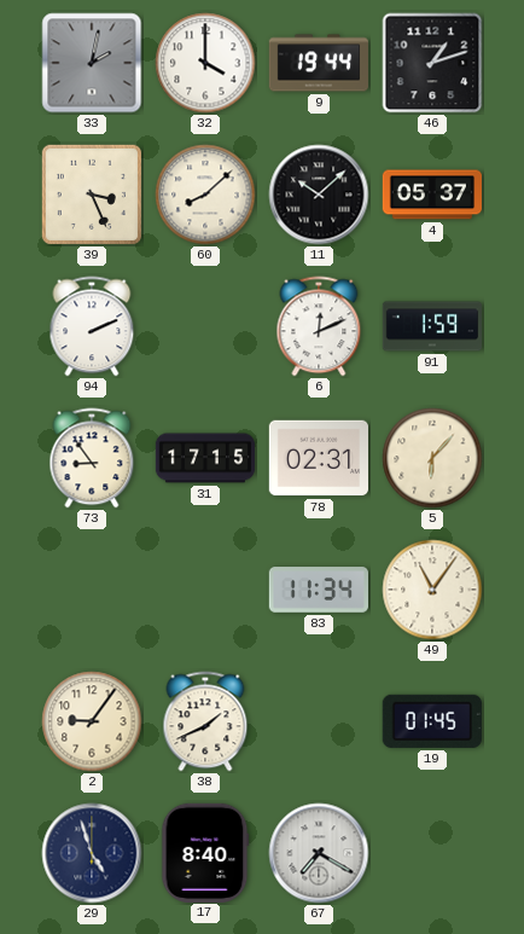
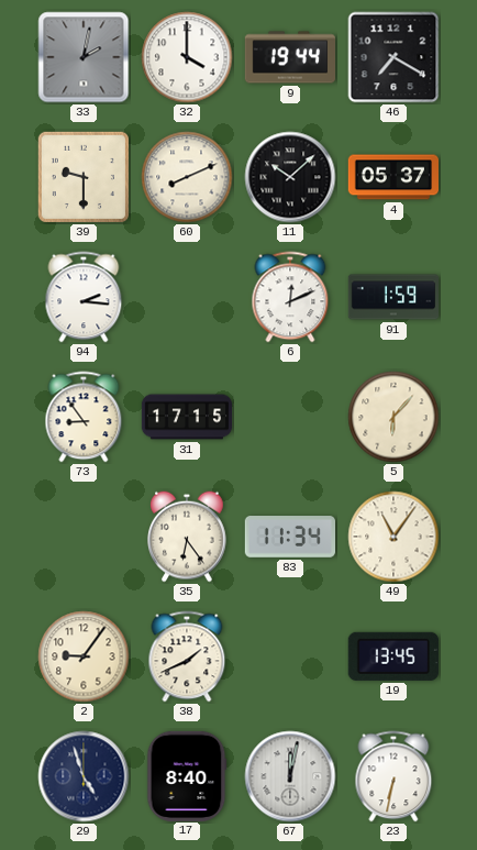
46: 1:12 -> 7:20 (393, 57)
39: 3:26 -> 9:30 (84, 177)
60: 8:08 -> 8:11 (187, 177)
94: 2:11 -> 2:16 (84, 297)
78: 02:31 -> none (318, 458)
35: none -> 6:24 (187, 537)
19: 01:45 -> 13:45 (393, 656)
67: 7:20 -> 12:02 (290, 776)
23: none -> 6:32 (393, 776)
